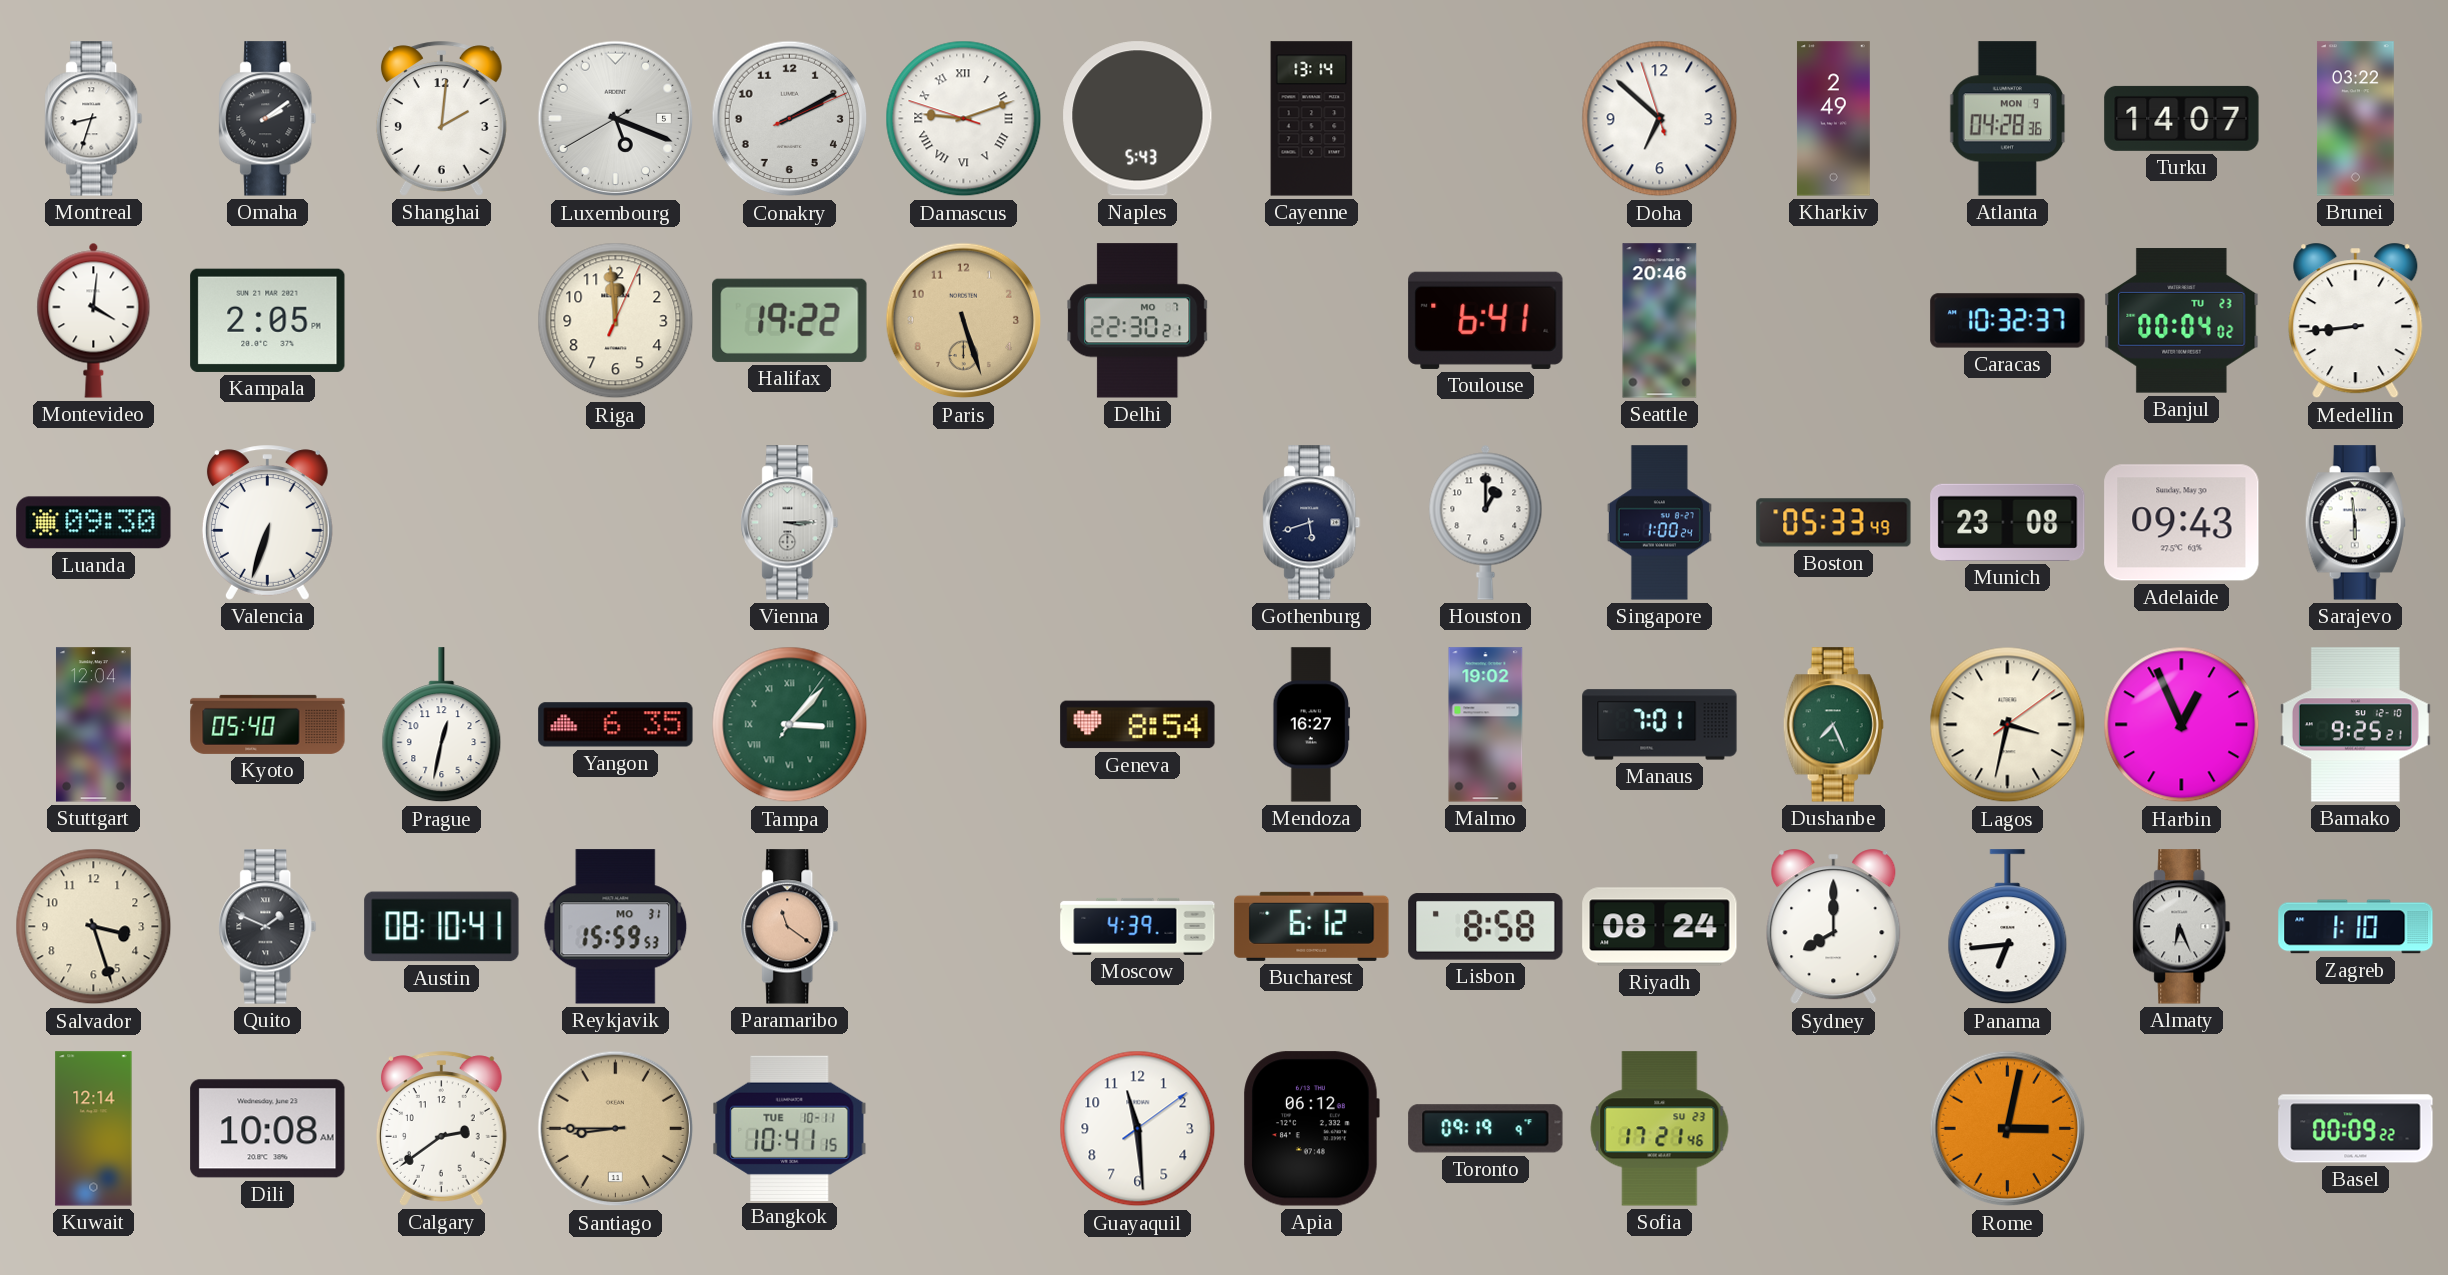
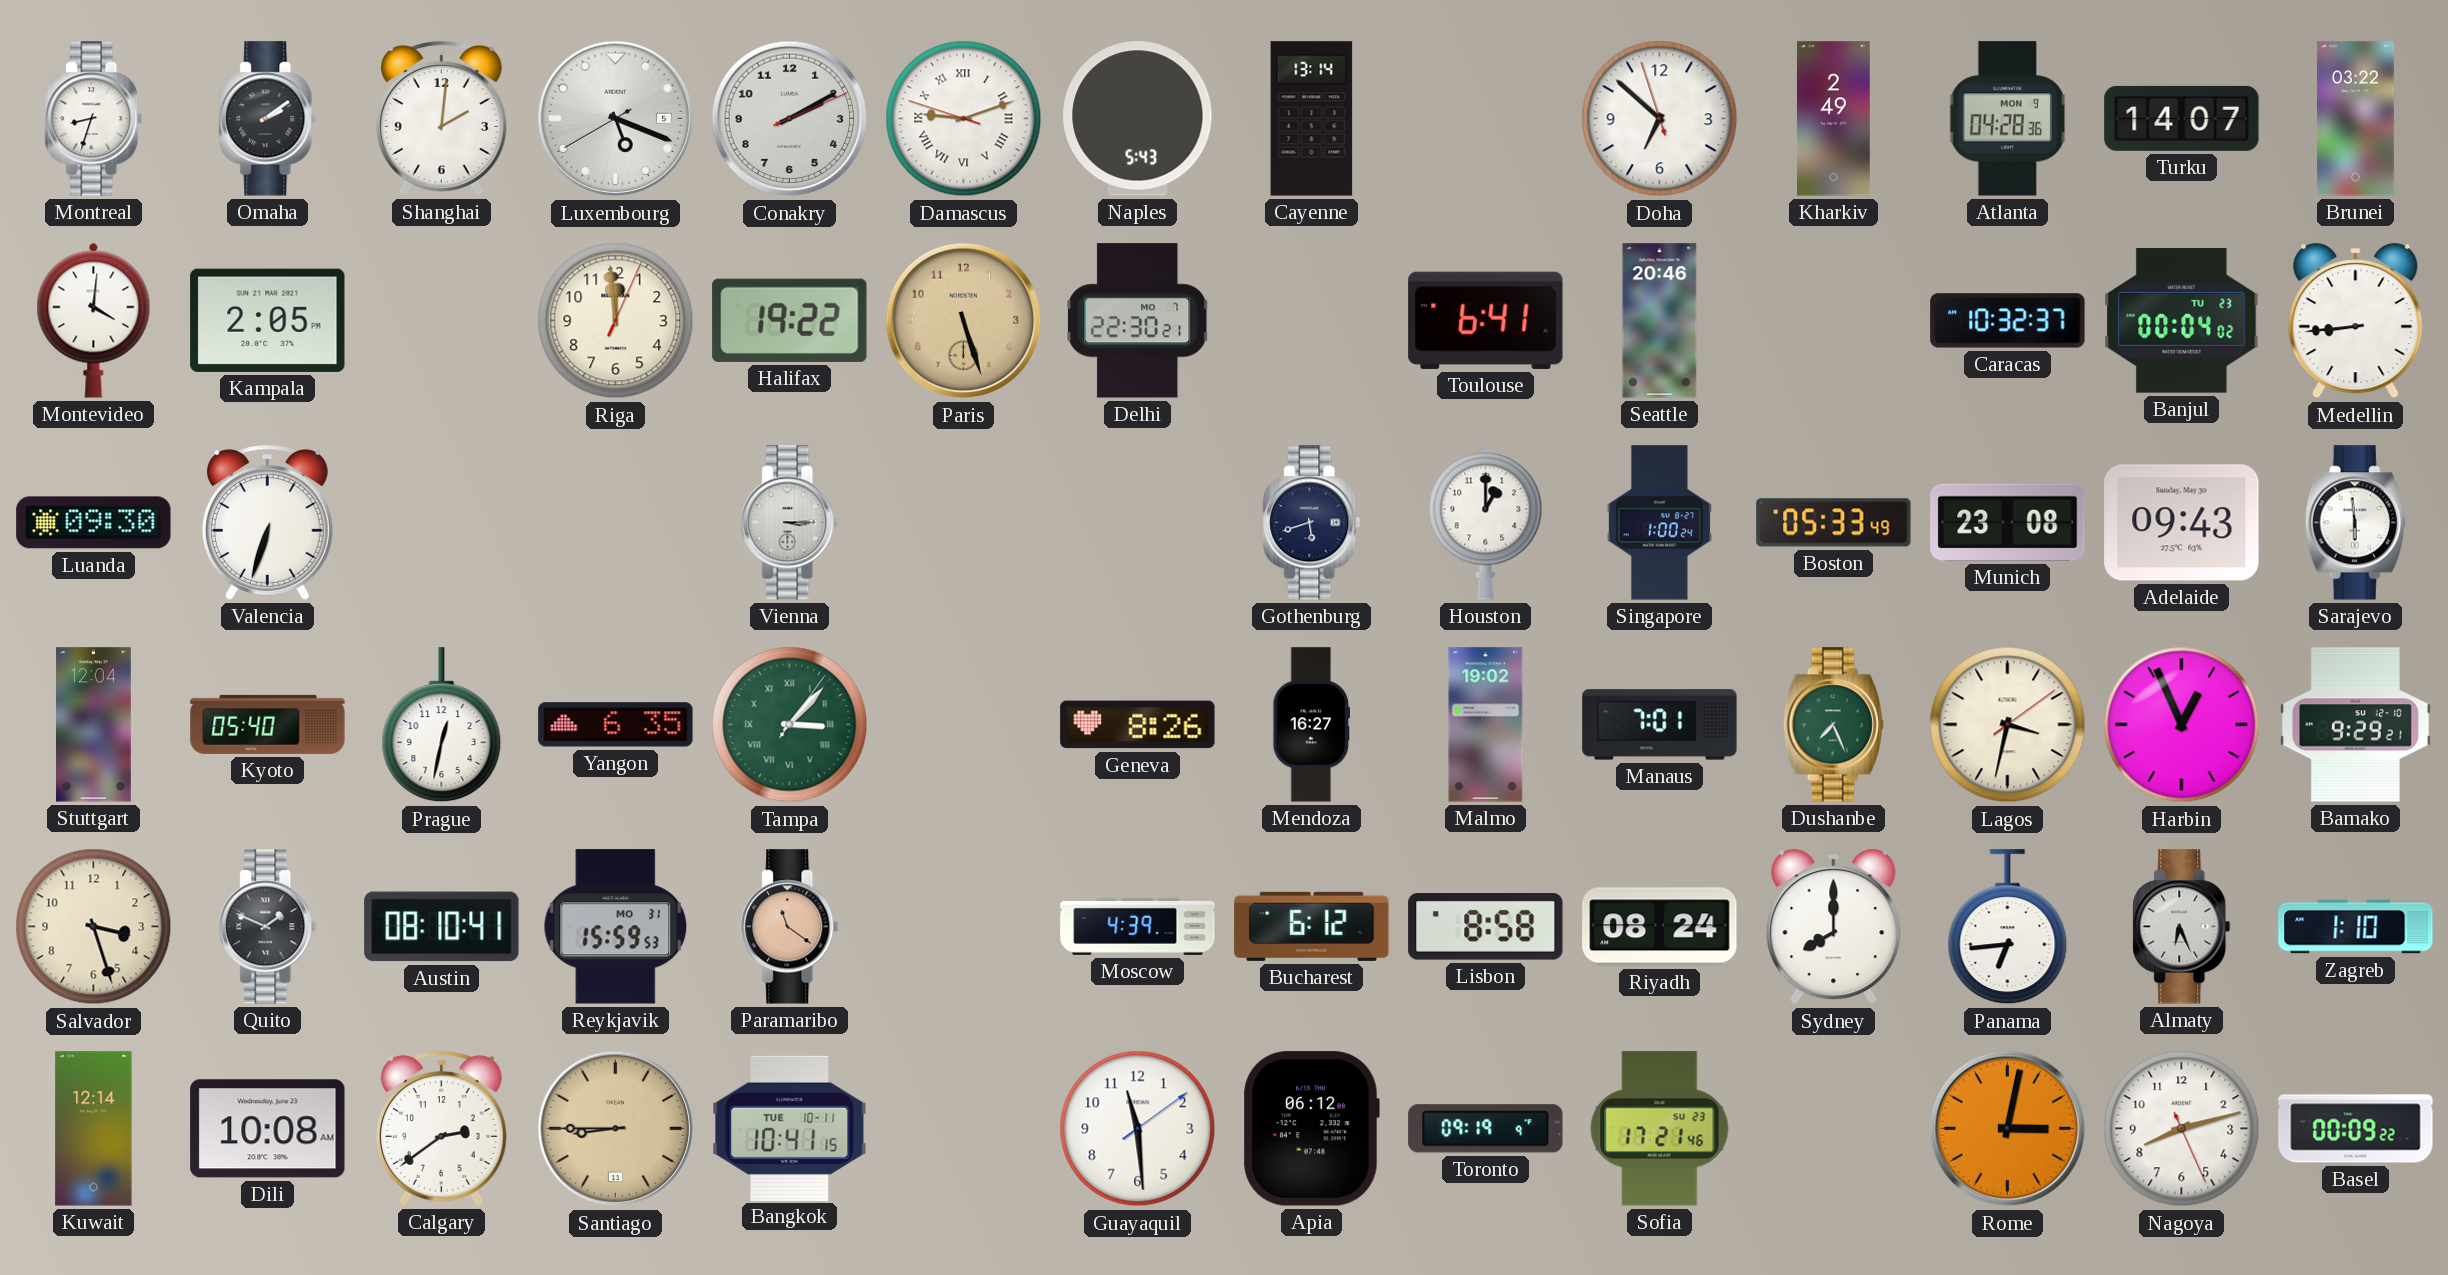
Geneva: 8:54 -> 8:26 (1138, 725)
Bamako: 9:25 -> 9:29 (2355, 725)
Nagoya: none -> 8:12 (2182, 1129)
